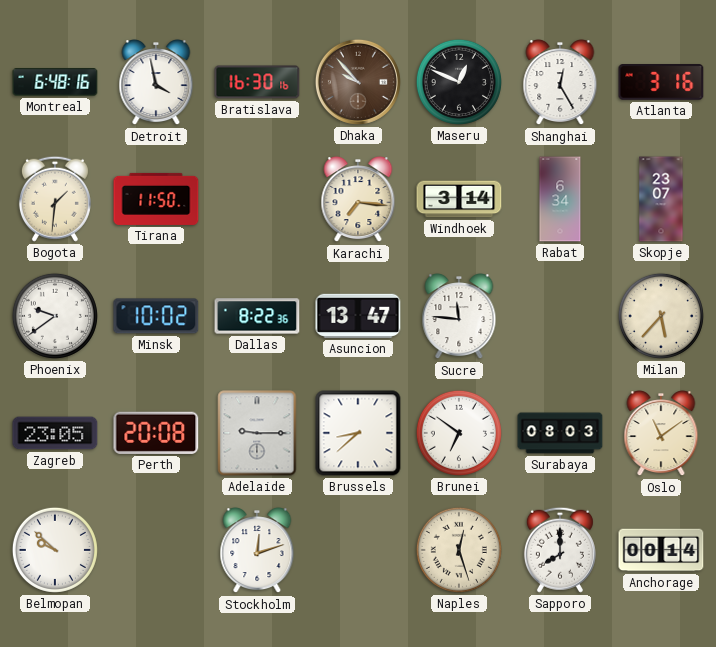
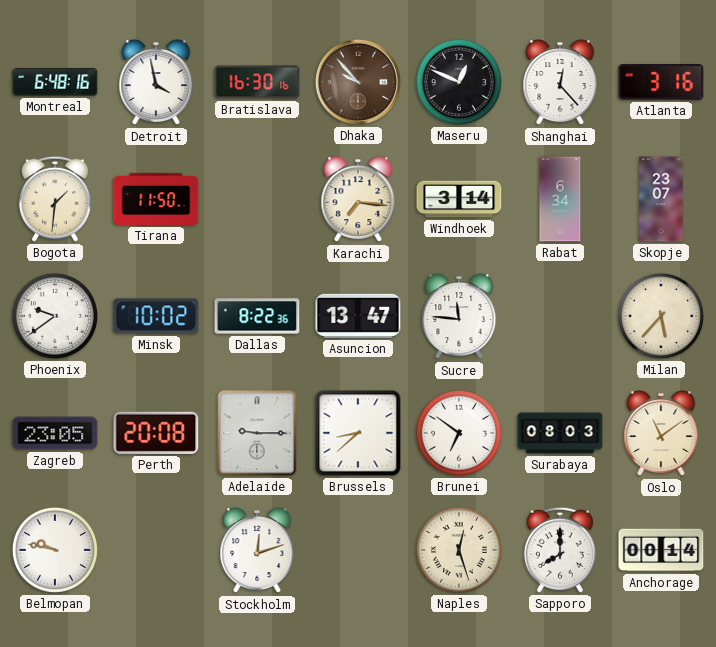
Shanghai: 12:25 -> 12:23 (560, 83)
Belmopan: 9:52 -> 9:47 (55, 550)
